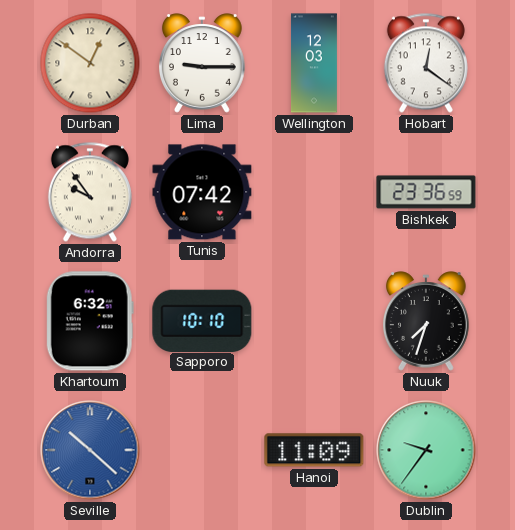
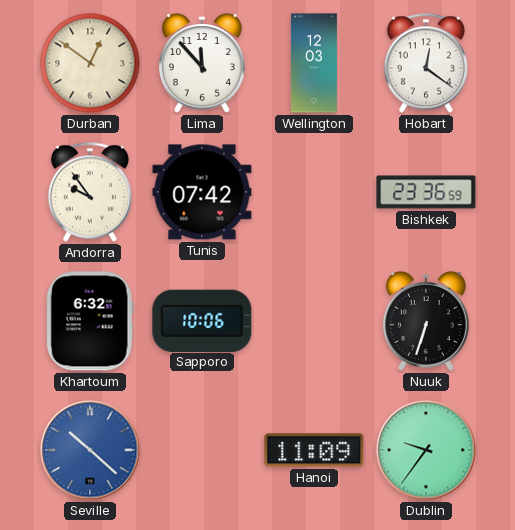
Lima: 9:15 -> 11:53 (203, 63)
Sapporo: 10:10 -> 10:06 (202, 320)
Nuuk: 7:33 -> 6:33 (427, 321)
